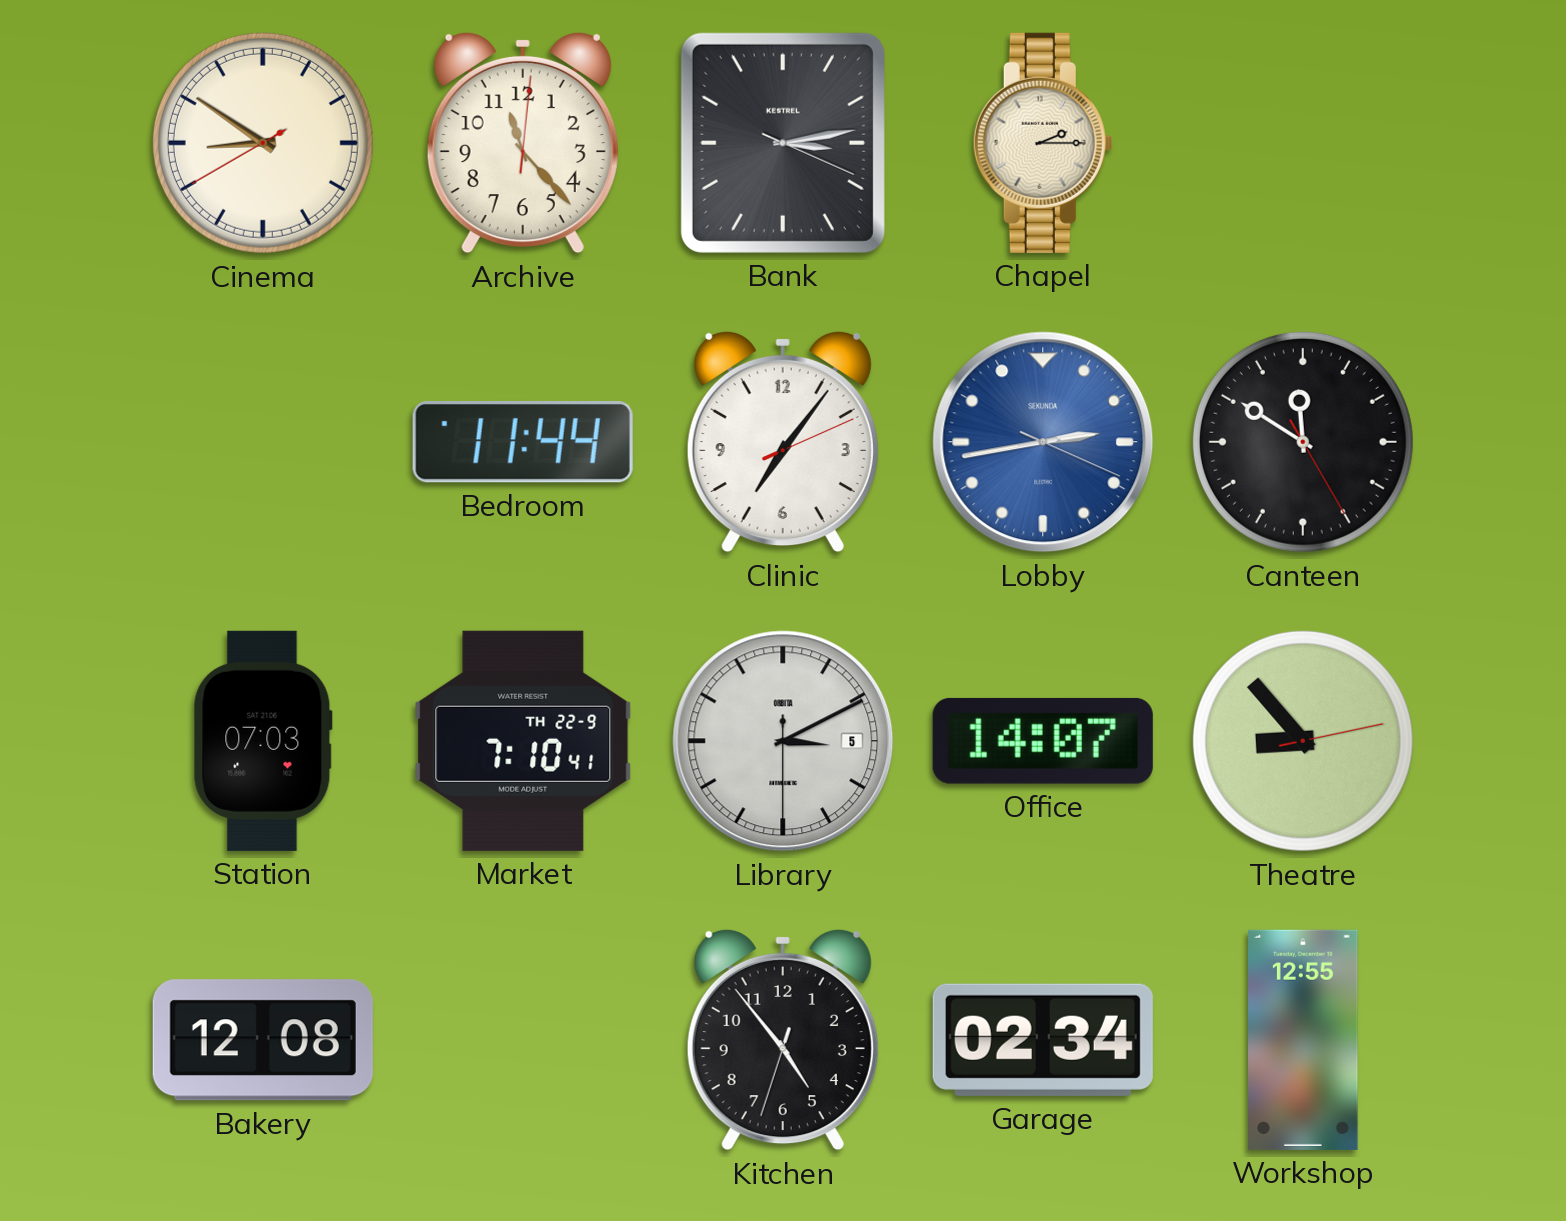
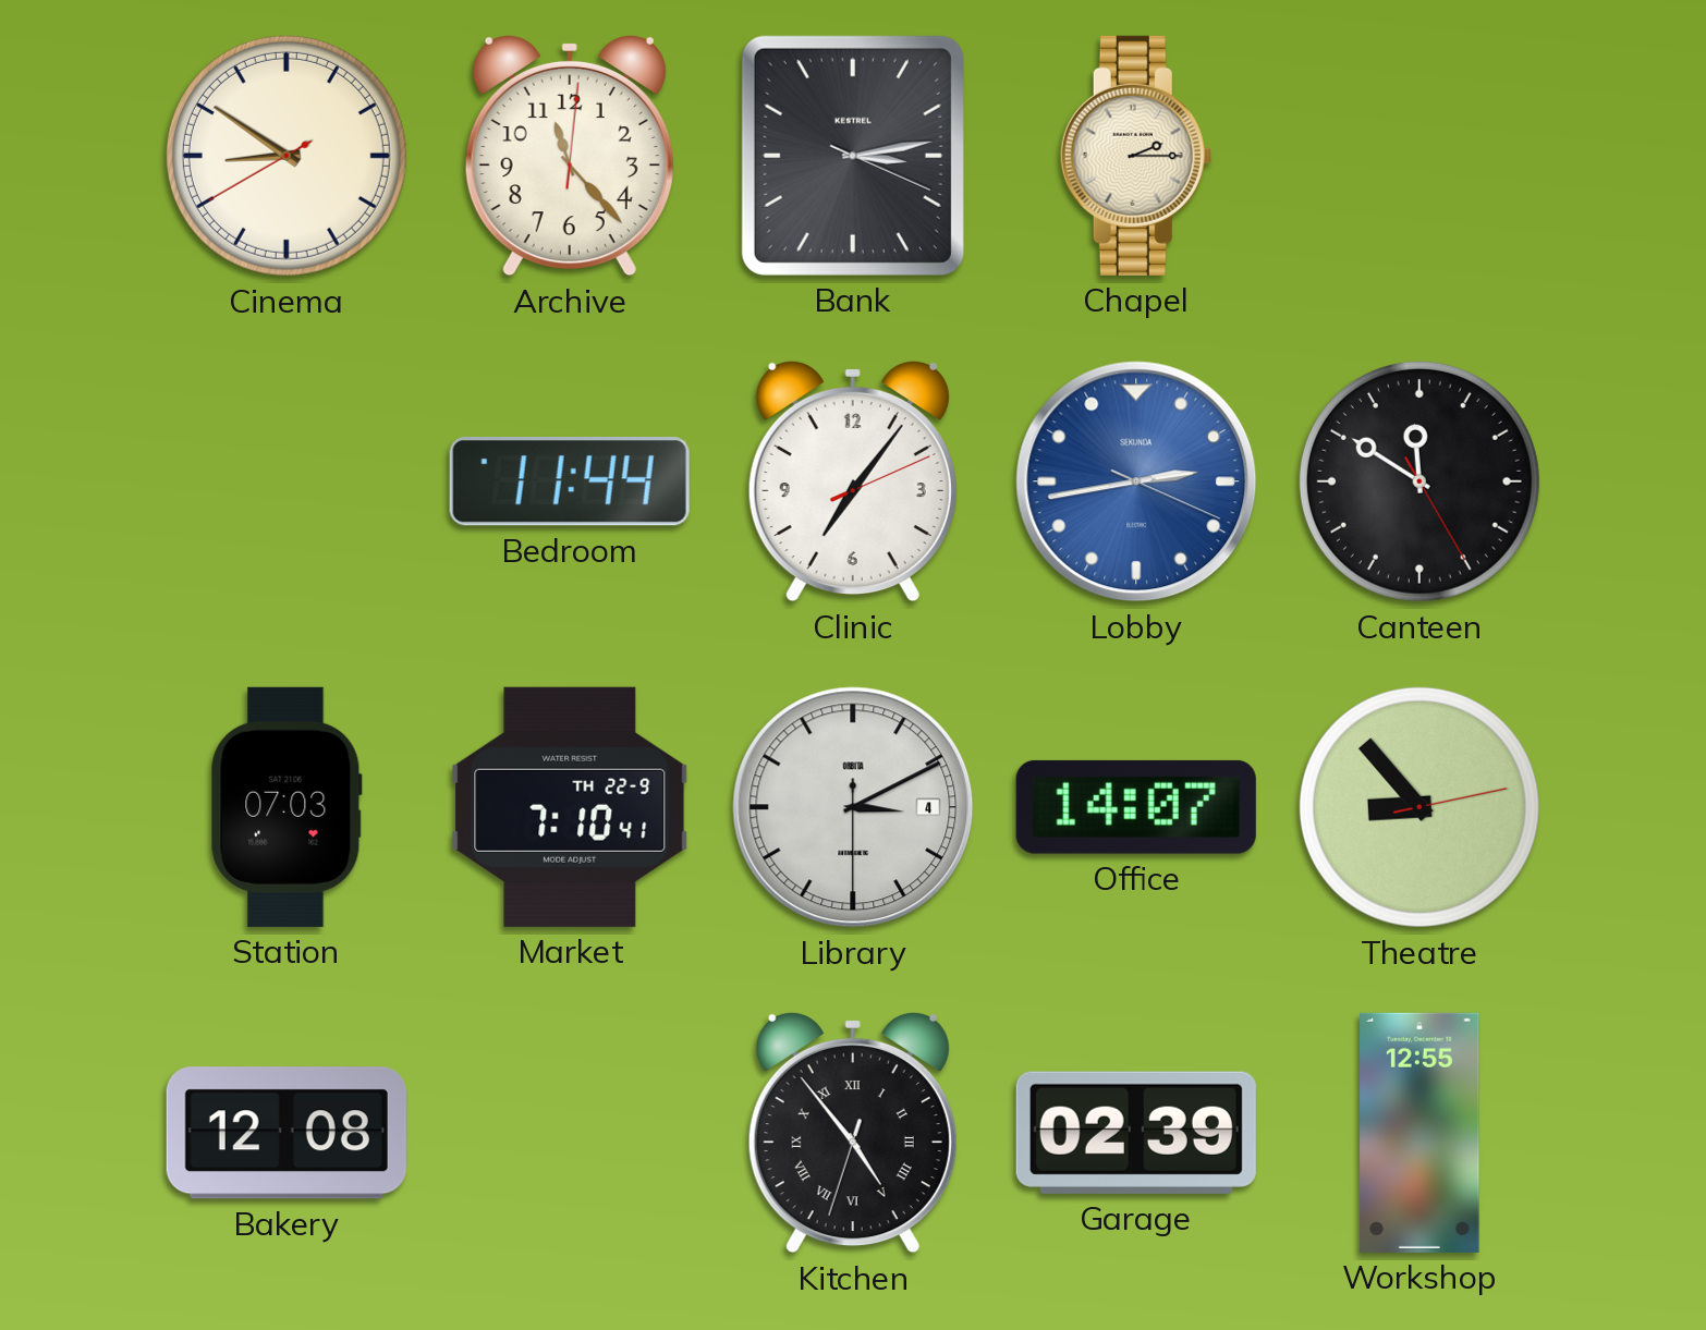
Library date: 5 -> 4 (853, 807)
Kitchen numerals: Arabic -> Roman (853, 1133)
Garage: 02:34 -> 02:39 (1136, 1133)
